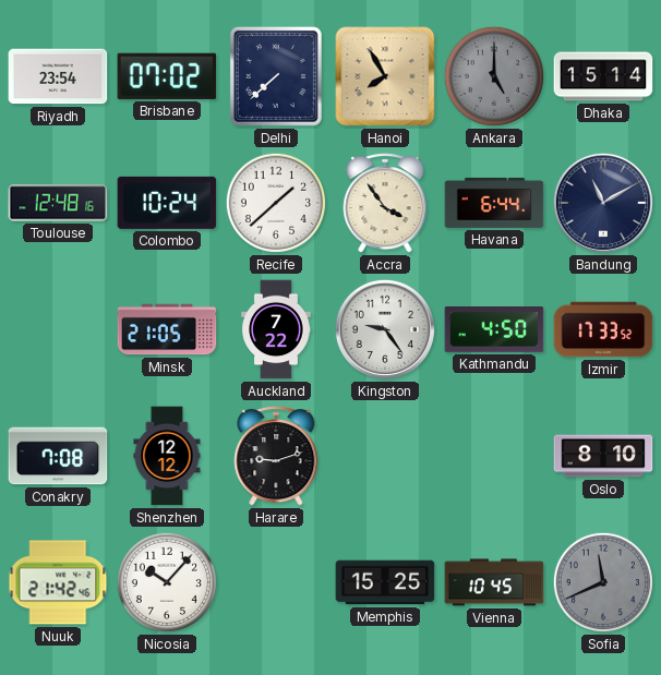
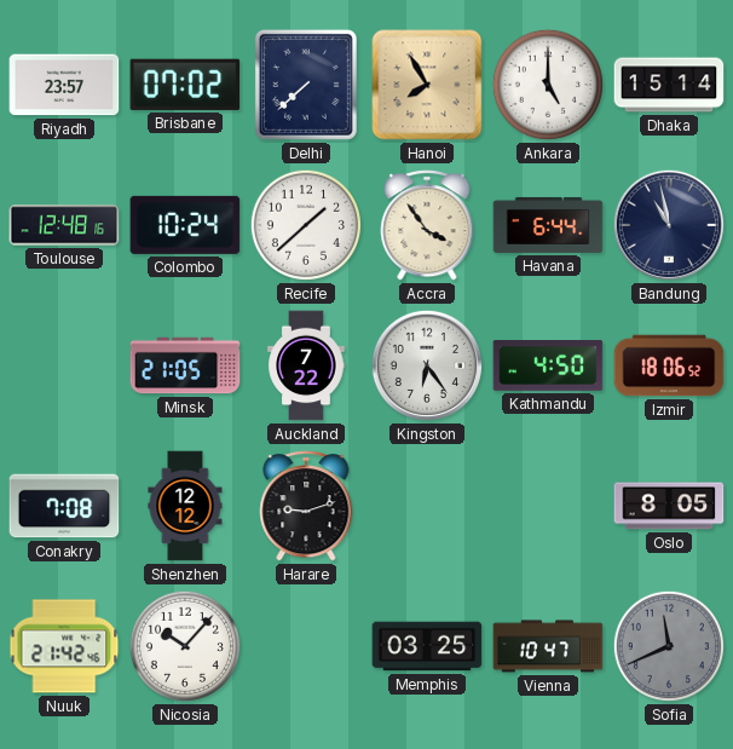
Riyadh: 23:54 -> 23:57 (64, 85)
Ankara dial: grey -> white (548, 85)
Bandung: 11:10 -> 10:58 (669, 225)
Kingston: 9:24 -> 6:24 (427, 365)
Izmir: 17:33 -> 18:06 (669, 365)
Oslo: 8:10 -> 8:05 (669, 506)
Memphis: 15:25 -> 03:25 (427, 646)
Vienna: 10:45 -> 10:47 (548, 646)
